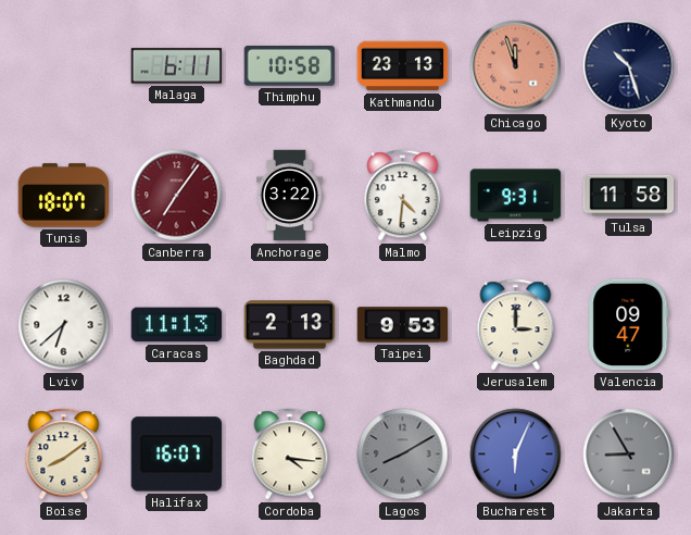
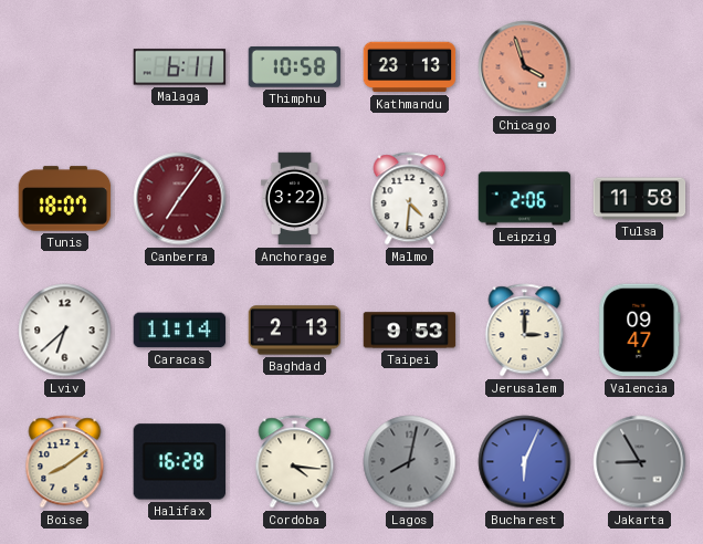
Chicago: 11:57 -> 3:57 (525, 67)
Kyoto: 10:27 -> none (629, 66)
Leipzig: 9:31 -> 2:06 (525, 199)
Caracas: 11:13 -> 11:14 (180, 331)
Halifax: 16:07 -> 16:28 (179, 462)
Lagos: 8:10 -> 8:02 (410, 462)
